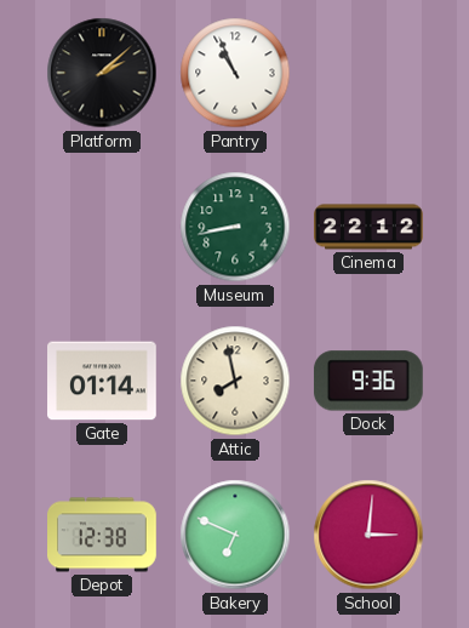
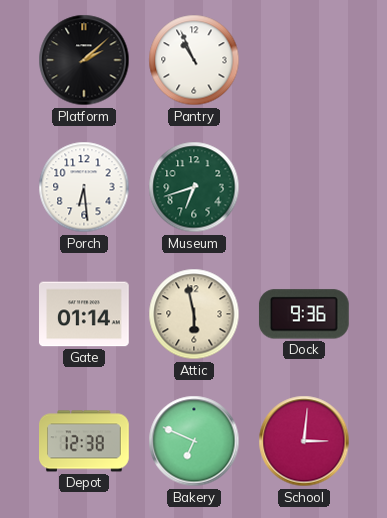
Porch: none -> 6:29 (84, 187)
Museum: 8:43 -> 6:42 (194, 187)
Cinema: 22:12 -> none (368, 227)
Attic: 7:58 -> 5:58 (194, 314)
